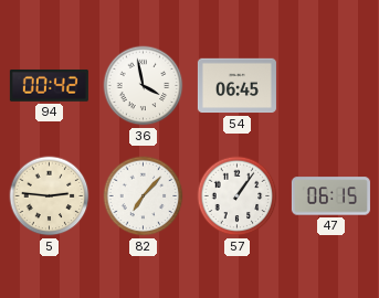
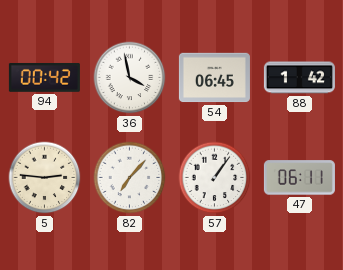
88: none -> 1:42 (299, 78)
47: 06:15 -> 06:11 (299, 178)
